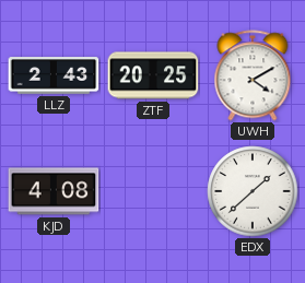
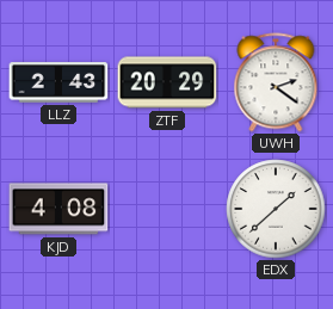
ZTF: 20:25 -> 20:29 (167, 82)
UWH: 4:10 -> 2:21 (276, 82)
